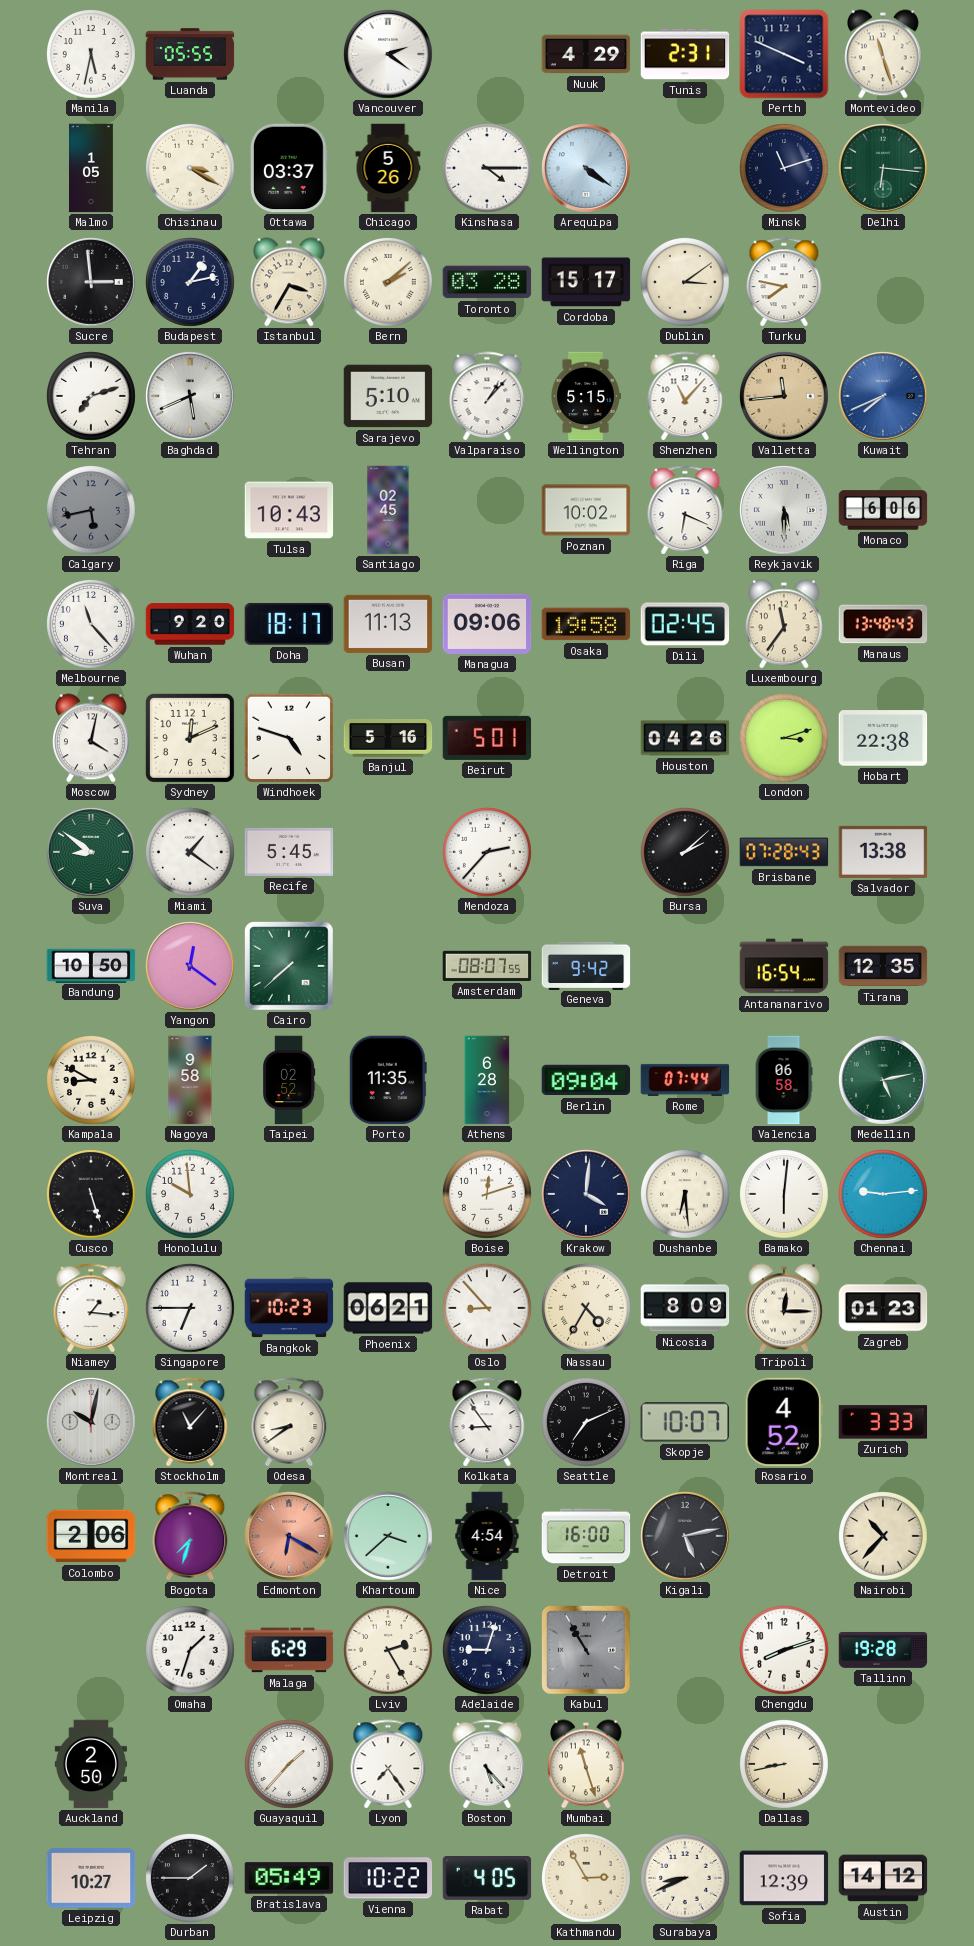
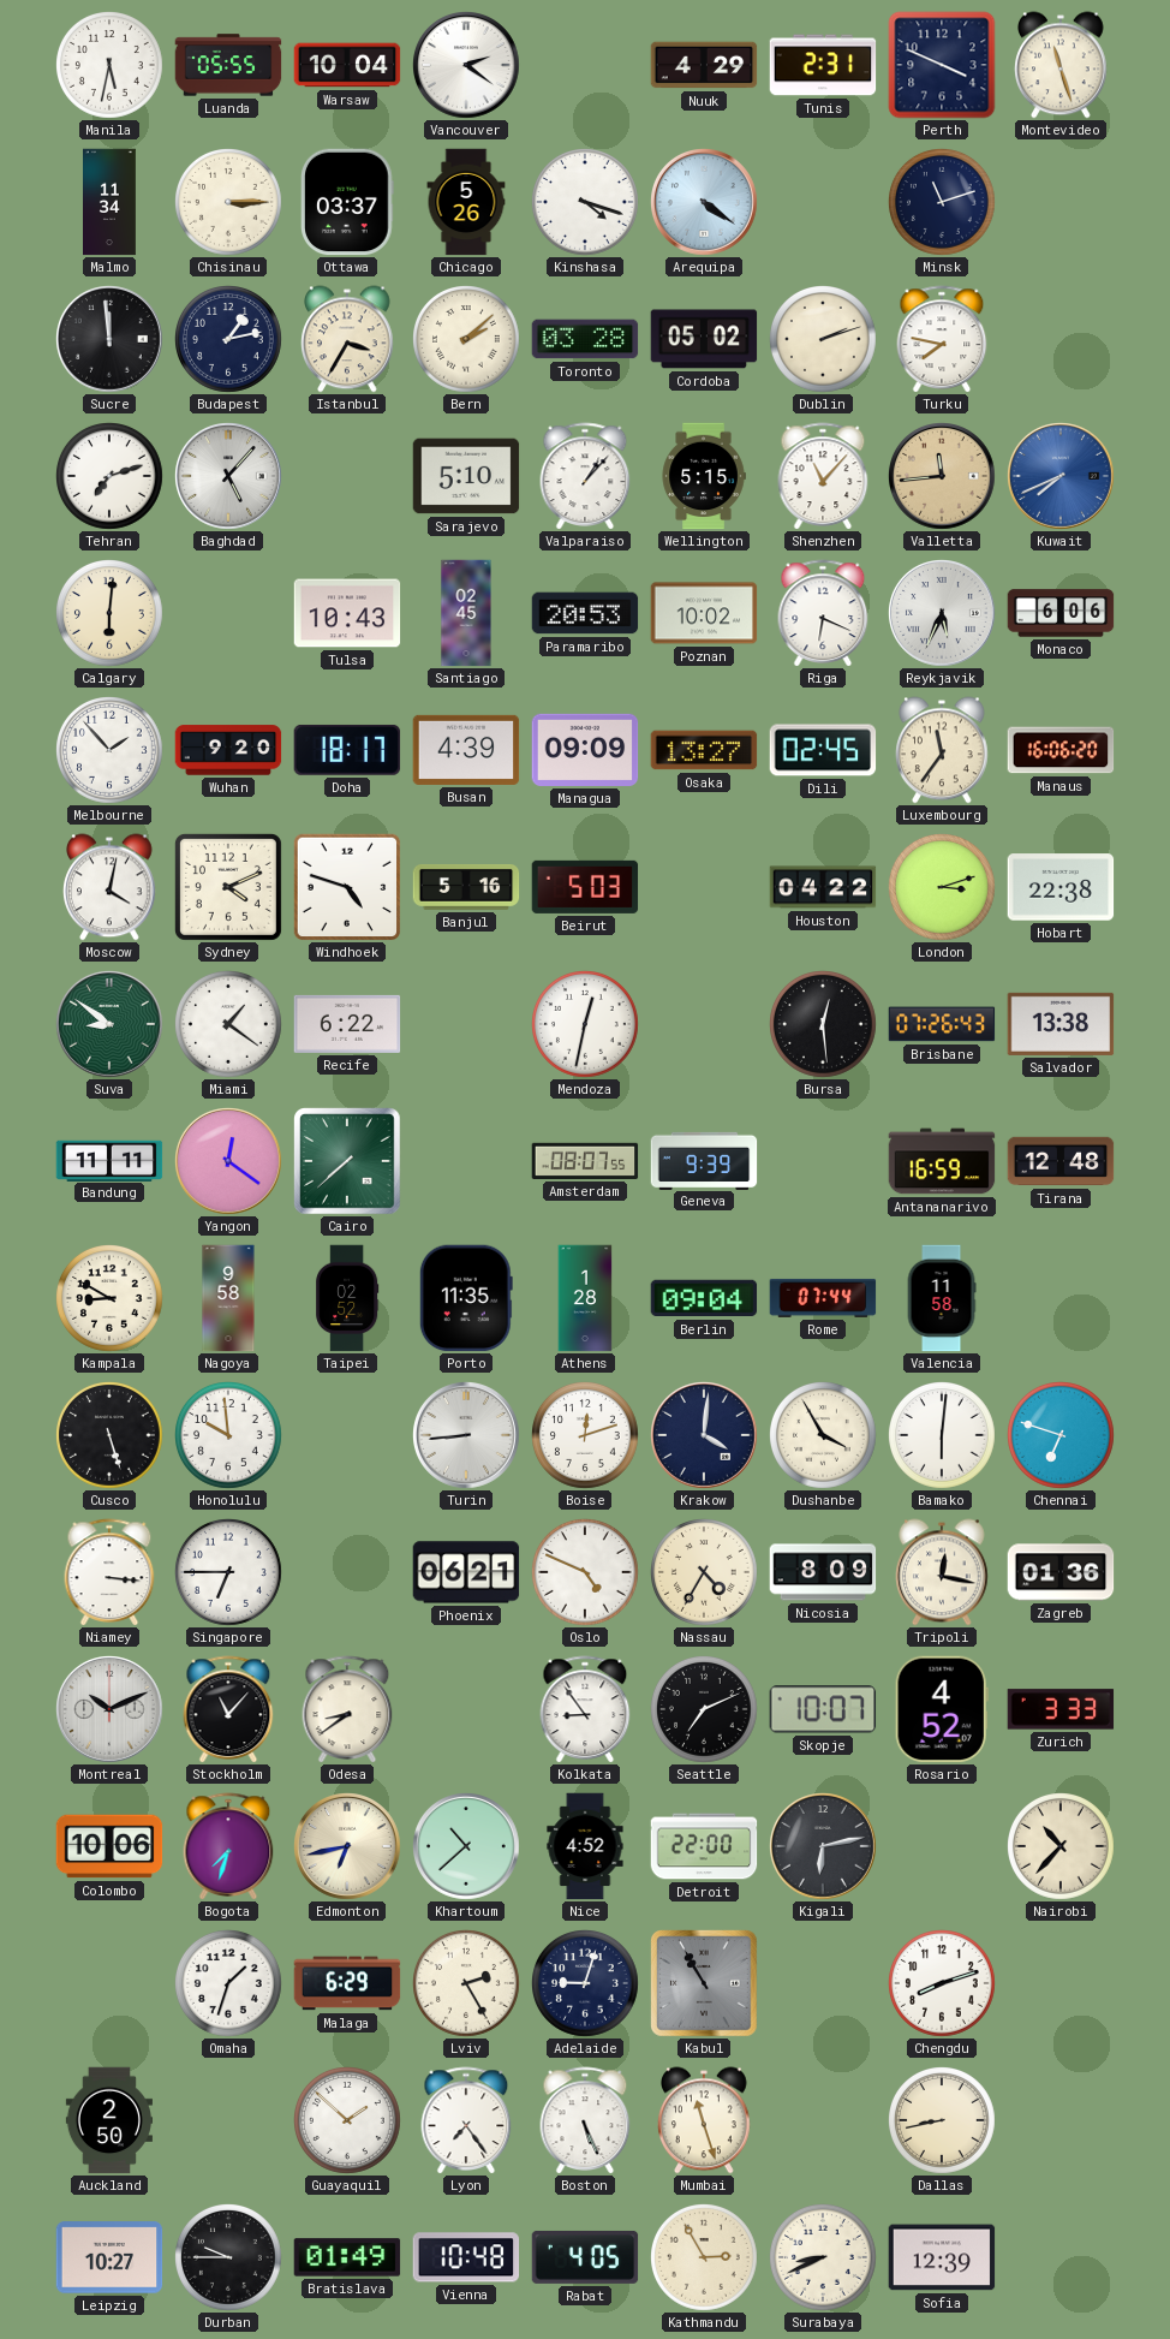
Warsaw: none -> 10:04 (347, 65)
Malmo: 1:05 -> 11:34 (111, 202)
Chisinau: 3:20 -> 3:15 (229, 203)
Kinshasa: 4:15 -> 4:18 (586, 203)
Delhi: 6:16 -> none (884, 169)
Sucre: 2:59 -> 11:59 (111, 340)
Cordoba: 15:17 -> 05:02 (704, 339)
Dublin: 3:09 -> 2:12 (824, 340)
Baghdad: 5:41 -> 5:07 (229, 477)
Calgary: 5:43 -> 6:01 (111, 614)
Calgary dial: grey -> cream (111, 614)
Paramaribo: none -> 20:53 (585, 613)
Reykjavik: 5:30 -> 5:34 (943, 614)
Melbourne: 11:23 -> 1:53 (111, 751)
Busan: 11:13 -> 4:39 (466, 750)
Managua: 09:06 -> 09:09 (585, 750)
Osaka: 19:58 -> 13:27 (704, 750)
Manaus: 13:48 -> 16:06 (1061, 750)
Sydney: 12:11 -> 4:11 (228, 887)
Beirut: 5:01 -> 5:03 (585, 887)
Houston: 04:26 -> 04:22 (823, 887)
Recife: 5:45 -> 6:22 (347, 1024)
Mendoza: 2:37 -> 12:32 (586, 1025)
Bursa: 2:08 -> 12:29 (824, 1025)
Brisbane: 07:28 -> 07:26 (942, 1024)
Bandung: 10:50 -> 11:11 (109, 1160)
Geneva: 9:42 -> 9:39 (704, 1160)
Antananarivo: 16:54 -> 16:59 (942, 1161)
Tirana: 12:35 -> 12:48 (1061, 1161)
Athens: 6:28 -> 1:28 (585, 1298)
Valencia: 06:58 -> 11:58 (942, 1298)
Medellin: 5:13 -> none (884, 1081)
Turin: none -> 8:44 (467, 1436)
Dushanbe: 6:29 -> 3:55 (824, 1436)
Chennai: 9:14 -> 6:48 (1062, 1436)
Niamey: 1:16 -> 3:16 (109, 1572)
Bangkok: 10:23 -> none (289, 1308)
Oslo: 8:53 -> 4:49 (586, 1573)
Tripoli: 12:15 -> 12:17 (943, 1572)
Zagreb: 01:23 -> 01:36 (1061, 1572)
Montreal: 10:02 -> 10:11 (111, 1710)
Colombo: 2:06 -> 10:06 (109, 1846)
Edmonton: 6:20 -> 6:43 (348, 1847)
Edmonton dial: salmon -> cream (348, 1847)
Khartoum: 3:38 -> 10:38 (467, 1847)
Nice: 4:54 -> 4:52 (585, 1846)
Detroit: 16:00 -> 22:00 (704, 1846)
Kigali: 5:13 -> 6:13 (824, 1847)
Tallinn: 19:28 -> none (883, 1650)
Guayaquil: 1:37 -> 1:52 (348, 2121)
Boston: 5:23 -> 5:26 (585, 2120)
Durban: 1:45 -> 9:45 (229, 2258)
Bratislava: 05:49 -> 01:49 (347, 2257)
Vienna: 10:22 -> 10:48 (466, 2257)
Austin: 14:12 -> none (883, 1878)
